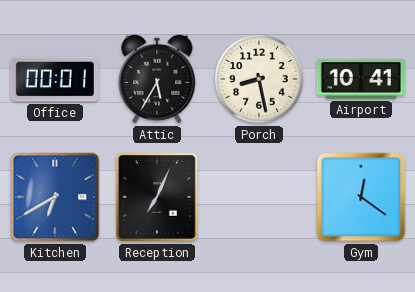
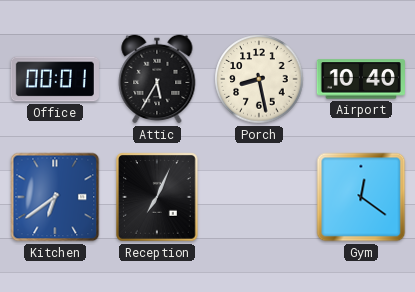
Airport: 10:41 -> 10:40 (361, 79)
Kitchen: 6:40 -> 6:39 (55, 197)
